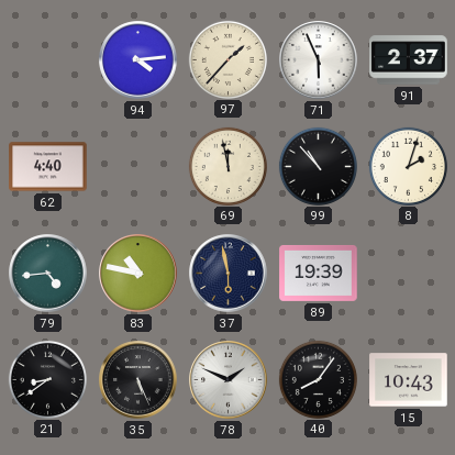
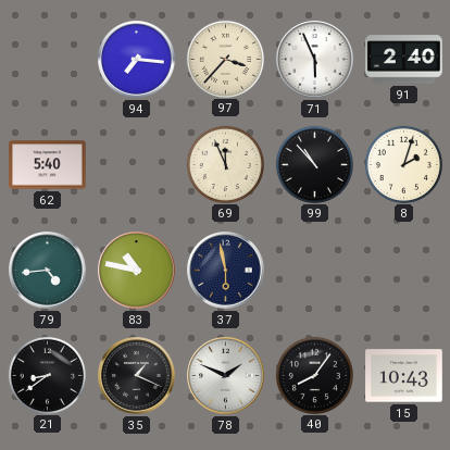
94: 4:14 -> 7:16 (137, 60)
97: 1:37 -> 3:37 (225, 59)
91: 2:37 -> 2:40 (404, 60)
62: 4:40 -> 5:40 (48, 165)
69: 11:58 -> 11:56 (225, 164)
89: 19:39 -> none (319, 273)
35: 5:26 -> 1:19 (137, 376)
